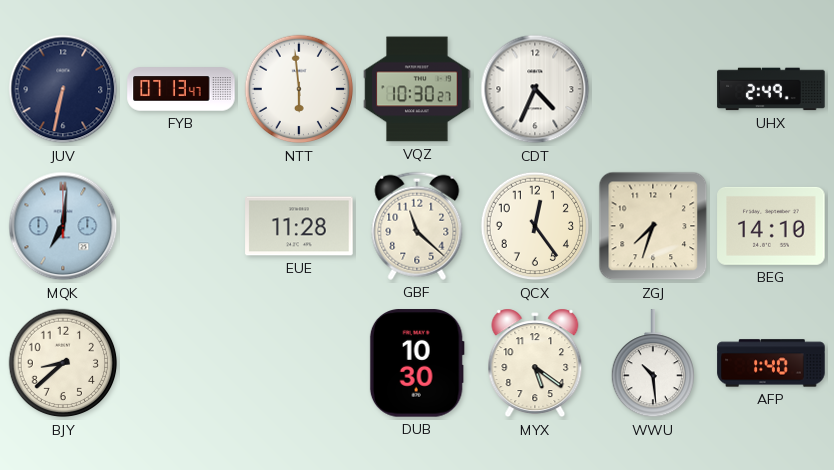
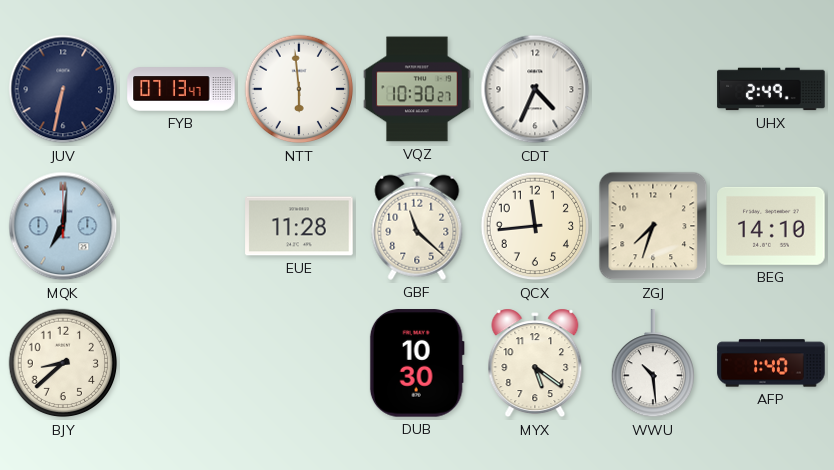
QCX: 12:24 -> 11:44 (535, 226)
